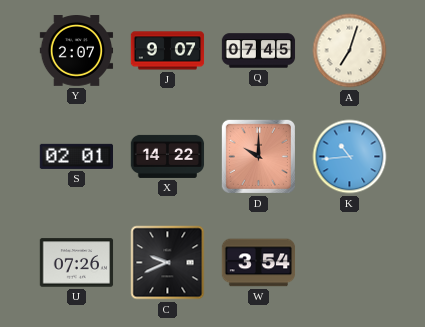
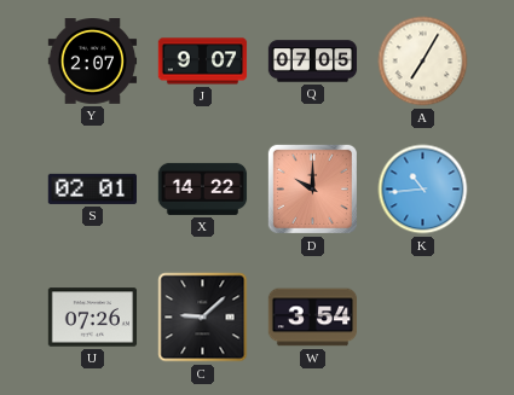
Q: 07:45 -> 07:05 (313, 62)
A: 7:03 -> 7:05 (423, 62)
C: 9:41 -> 9:08 (203, 318)
